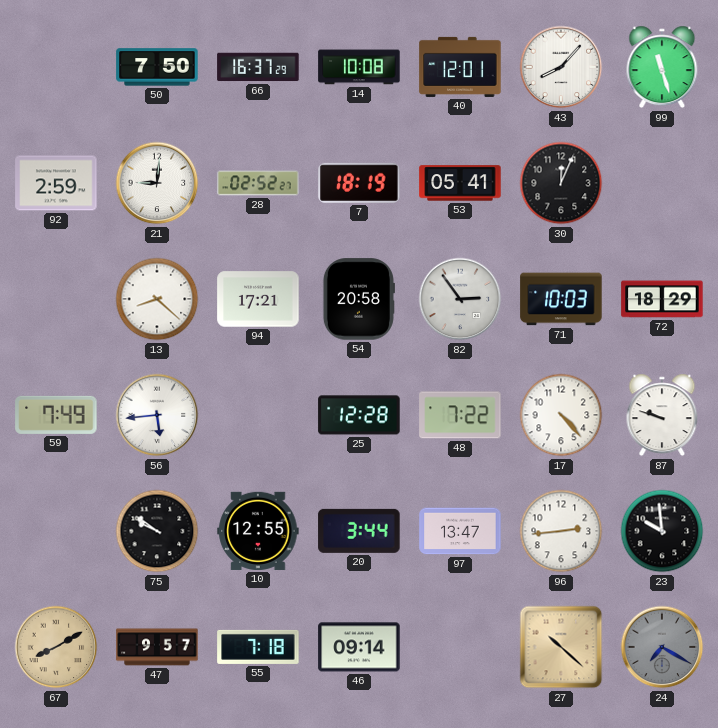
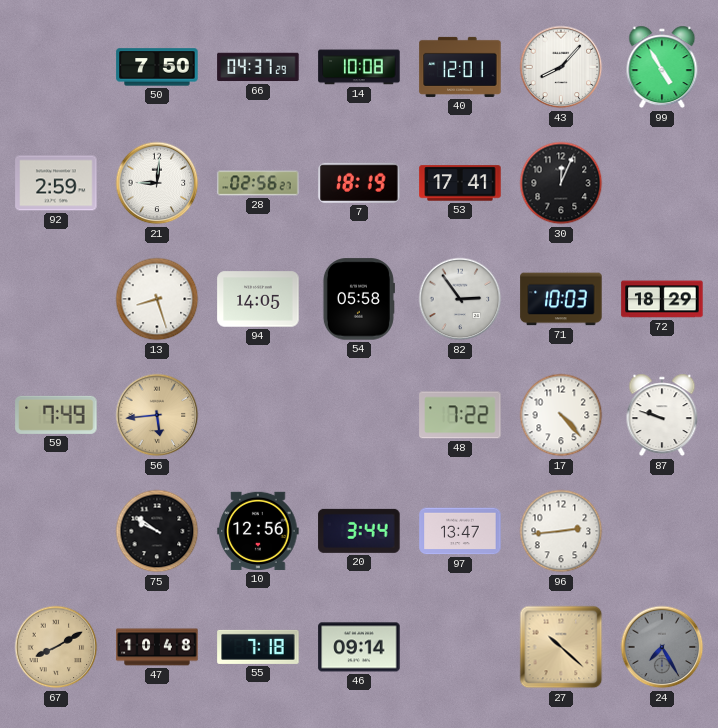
66: 16:37 -> 04:37 (258, 67)
99: 11:27 -> 4:55 (662, 67)
28: 02:52 -> 02:56 (258, 183)
53: 05:41 -> 17:41 (460, 183)
13: 8:22 -> 8:27 (157, 299)
94: 17:21 -> 14:05 (258, 299)
54: 20:58 -> 05:58 (358, 299)
56 dial: white -> champagne (157, 415)
25: 12:28 -> none (359, 415)
10: 12:55 -> 12:56 (258, 531)
23: 9:59 -> none (662, 531)
47: 9:57 -> 10:48 (157, 647)
24: 7:20 -> 7:25 (662, 647)
